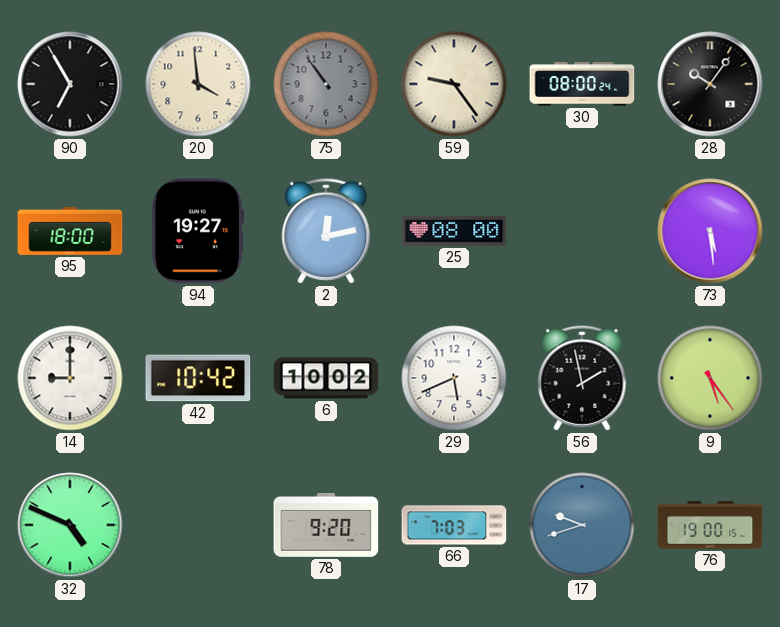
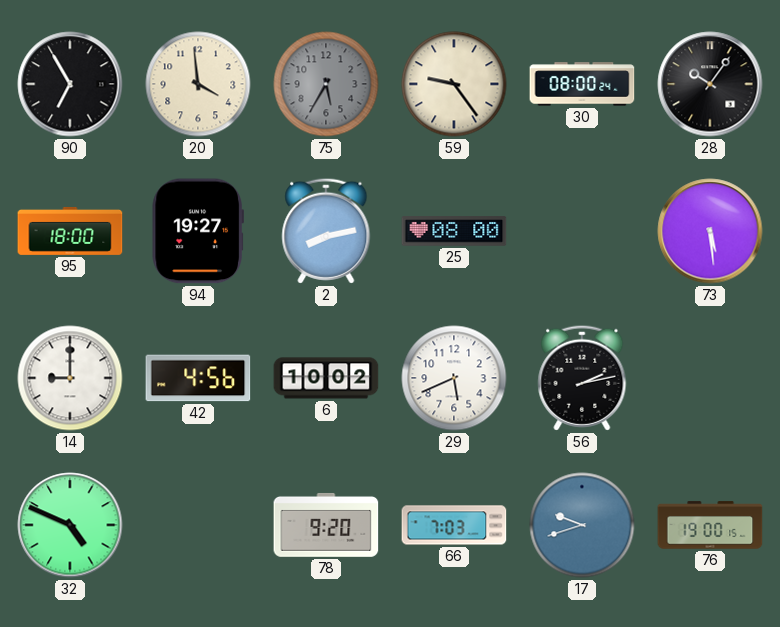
75: 10:54 -> 5:35 (326, 84)
2: 12:13 -> 8:13 (326, 231)
42: 10:42 -> 4:56 (198, 378)
56: 1:58 -> 2:13 (582, 378)
9: 5:24 -> none (710, 378)
